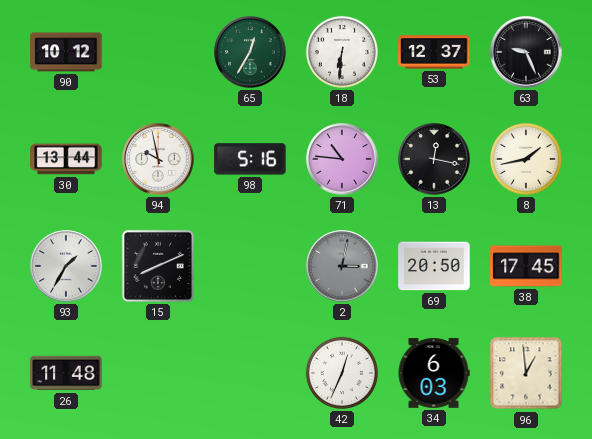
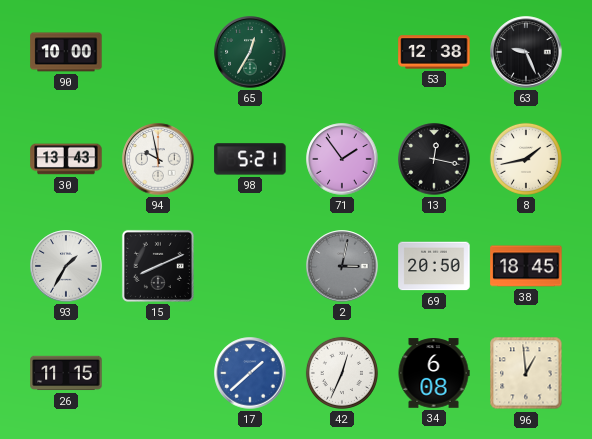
90: 10:12 -> 10:00 (66, 52)
18: 6:31 -> none (342, 52)
53: 12:37 -> 12:38 (434, 52)
30: 13:44 -> 13:43 (66, 159)
98: 5:16 -> 5:21 (250, 159)
71: 10:46 -> 1:54 (342, 159)
38: 17:45 -> 18:45 (526, 266)
26: 11:48 -> 11:15 (66, 373)
17: none -> 1:38 (250, 373)
34: 6:03 -> 6:08 (434, 373)
